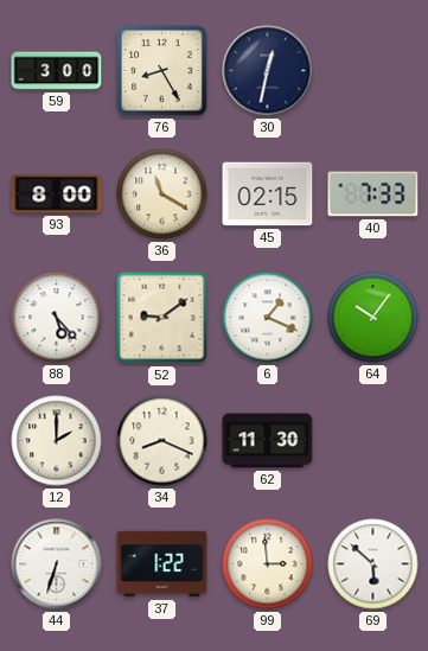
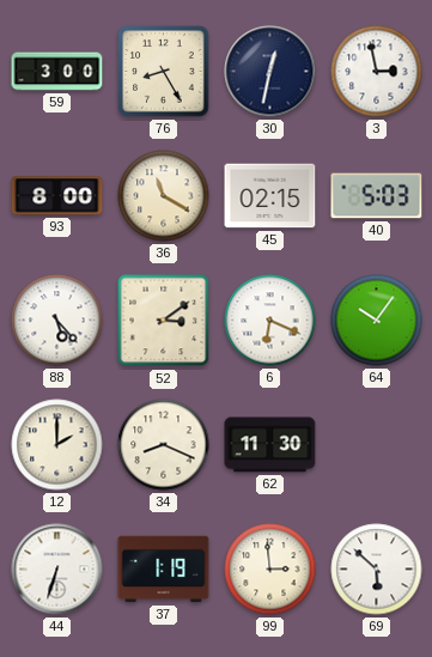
3: none -> 2:58 (377, 72)
40: 7:33 -> 5:03 (377, 196)
52: 9:09 -> 3:09 (164, 321)
6: 1:19 -> 6:19 (270, 321)
37: 1:22 -> 1:19 (164, 570)
